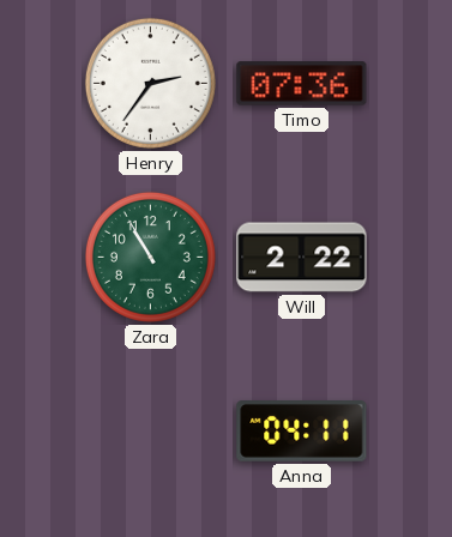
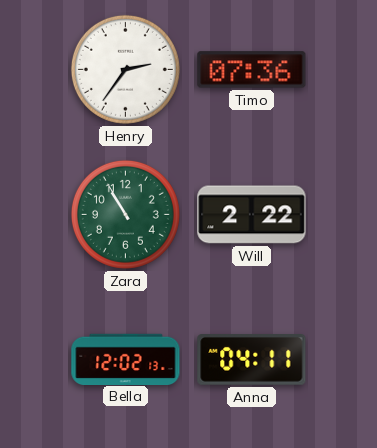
Bella: none -> 12:02 (126, 359)
